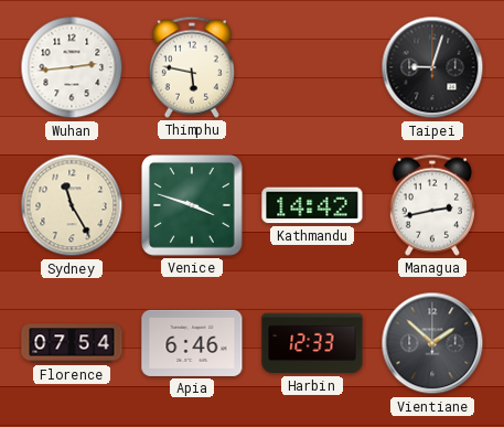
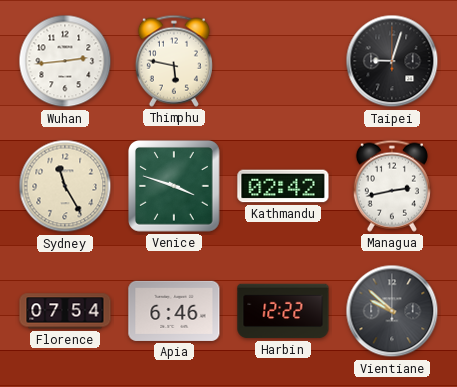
Kathmandu: 14:42 -> 02:42 (283, 186)
Harbin: 12:33 -> 12:22 (283, 311)
Vientiane: 1:52 -> 9:52 (392, 311)
